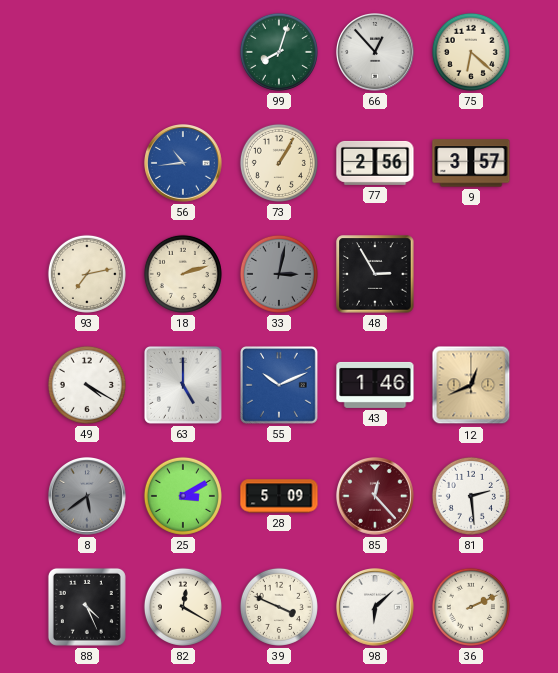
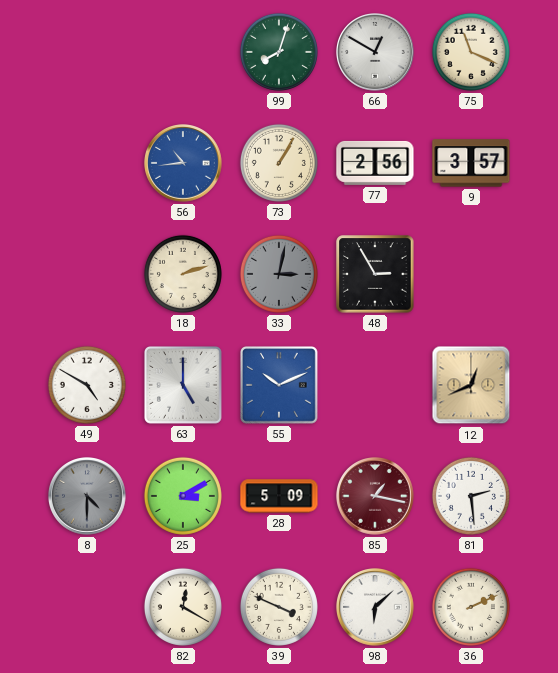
66: 12:53 -> 12:50 (376, 53)
75: 6:22 -> 11:19 (471, 52)
93: 7:13 -> none (87, 274)
49: 4:20 -> 4:50 (87, 385)
43: 1:46 -> none (375, 385)
8: 5:39 -> 4:30 (88, 497)
85: 12:23 -> 1:17 (376, 497)
88: 4:26 -> none (87, 607)
